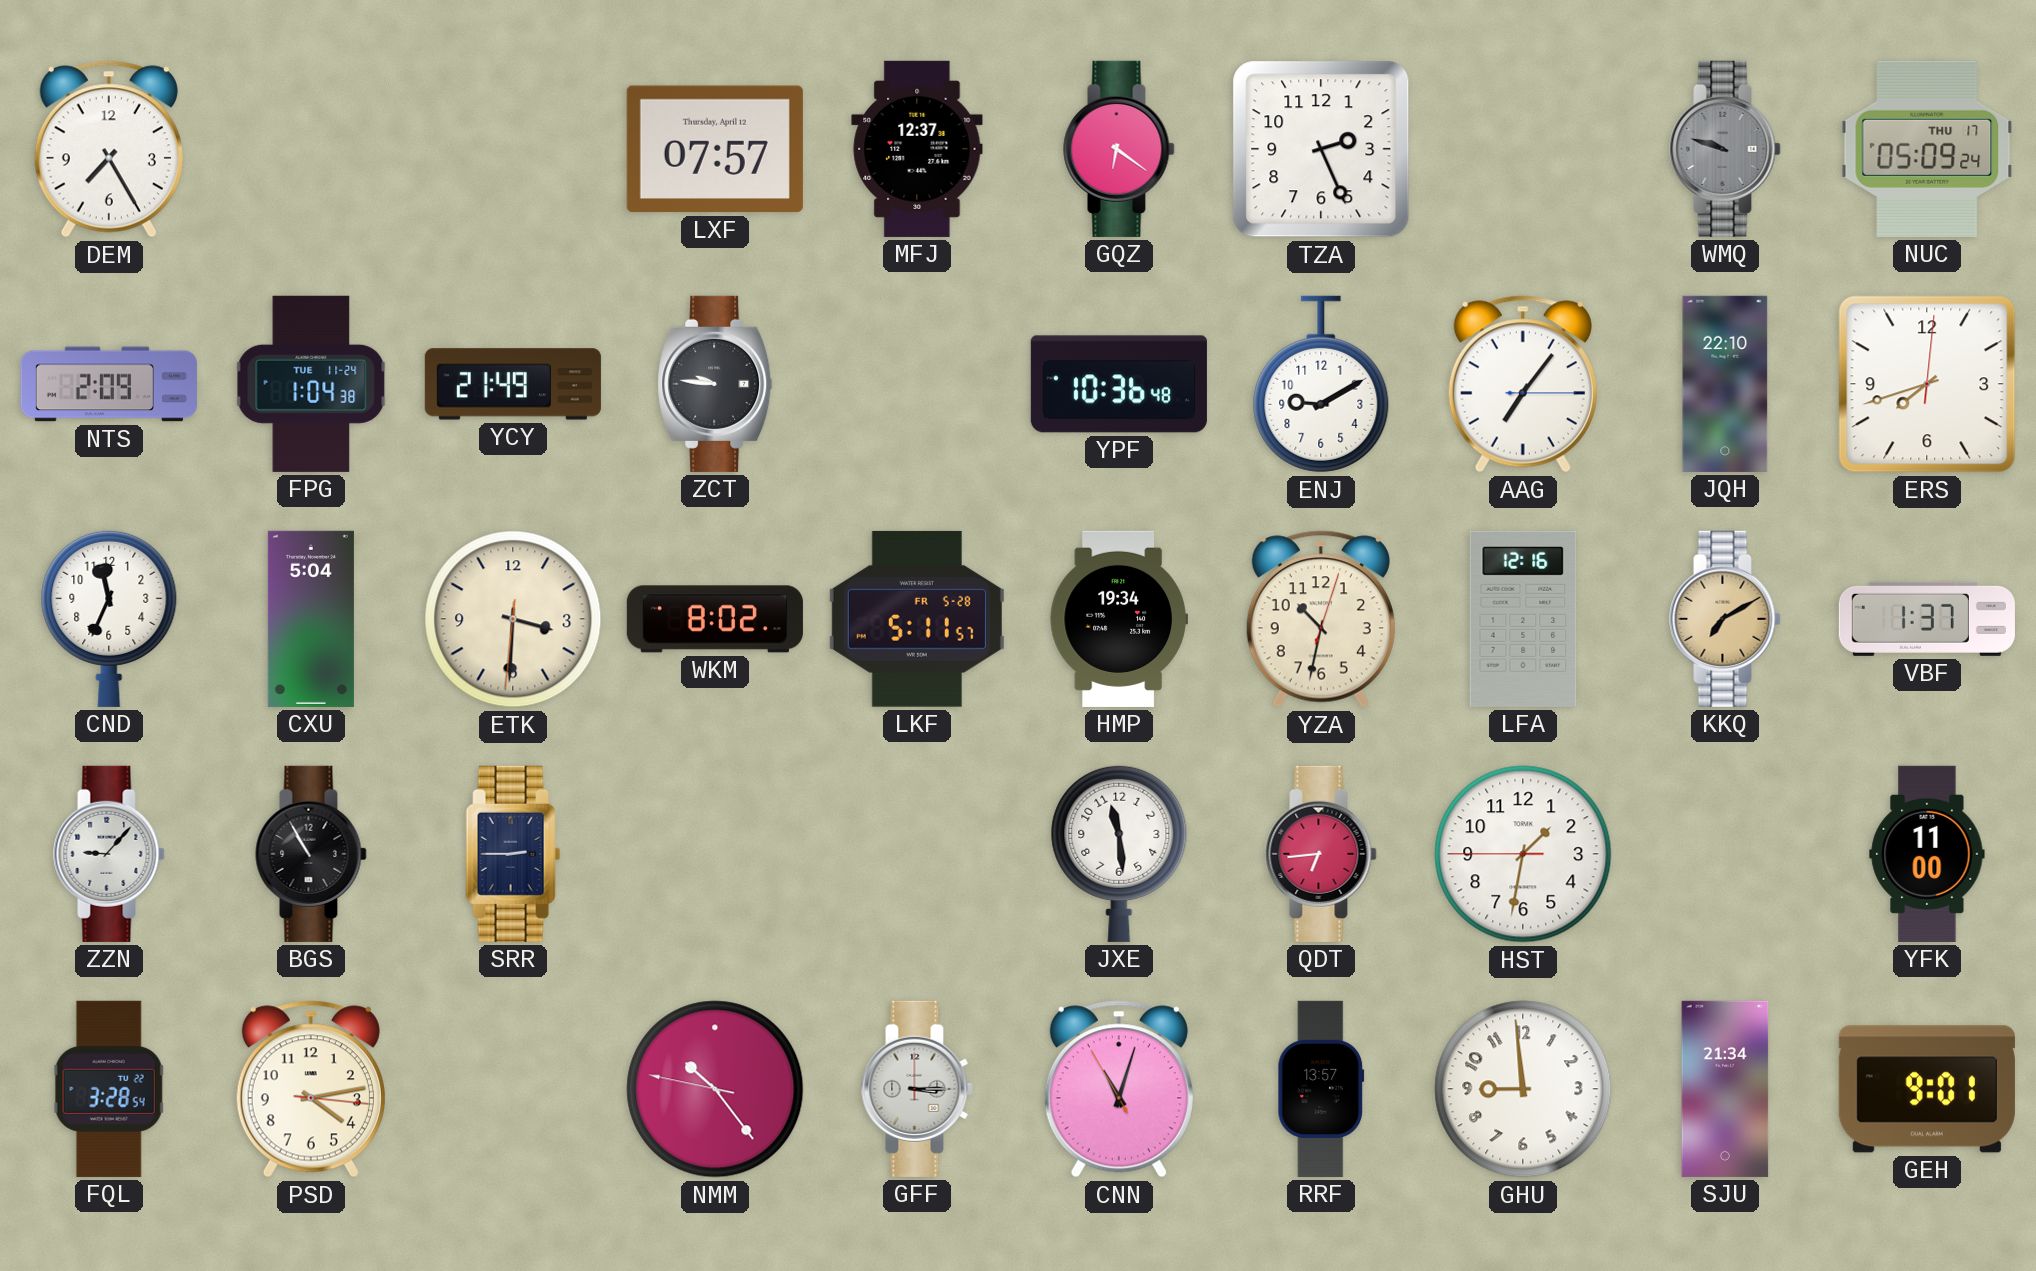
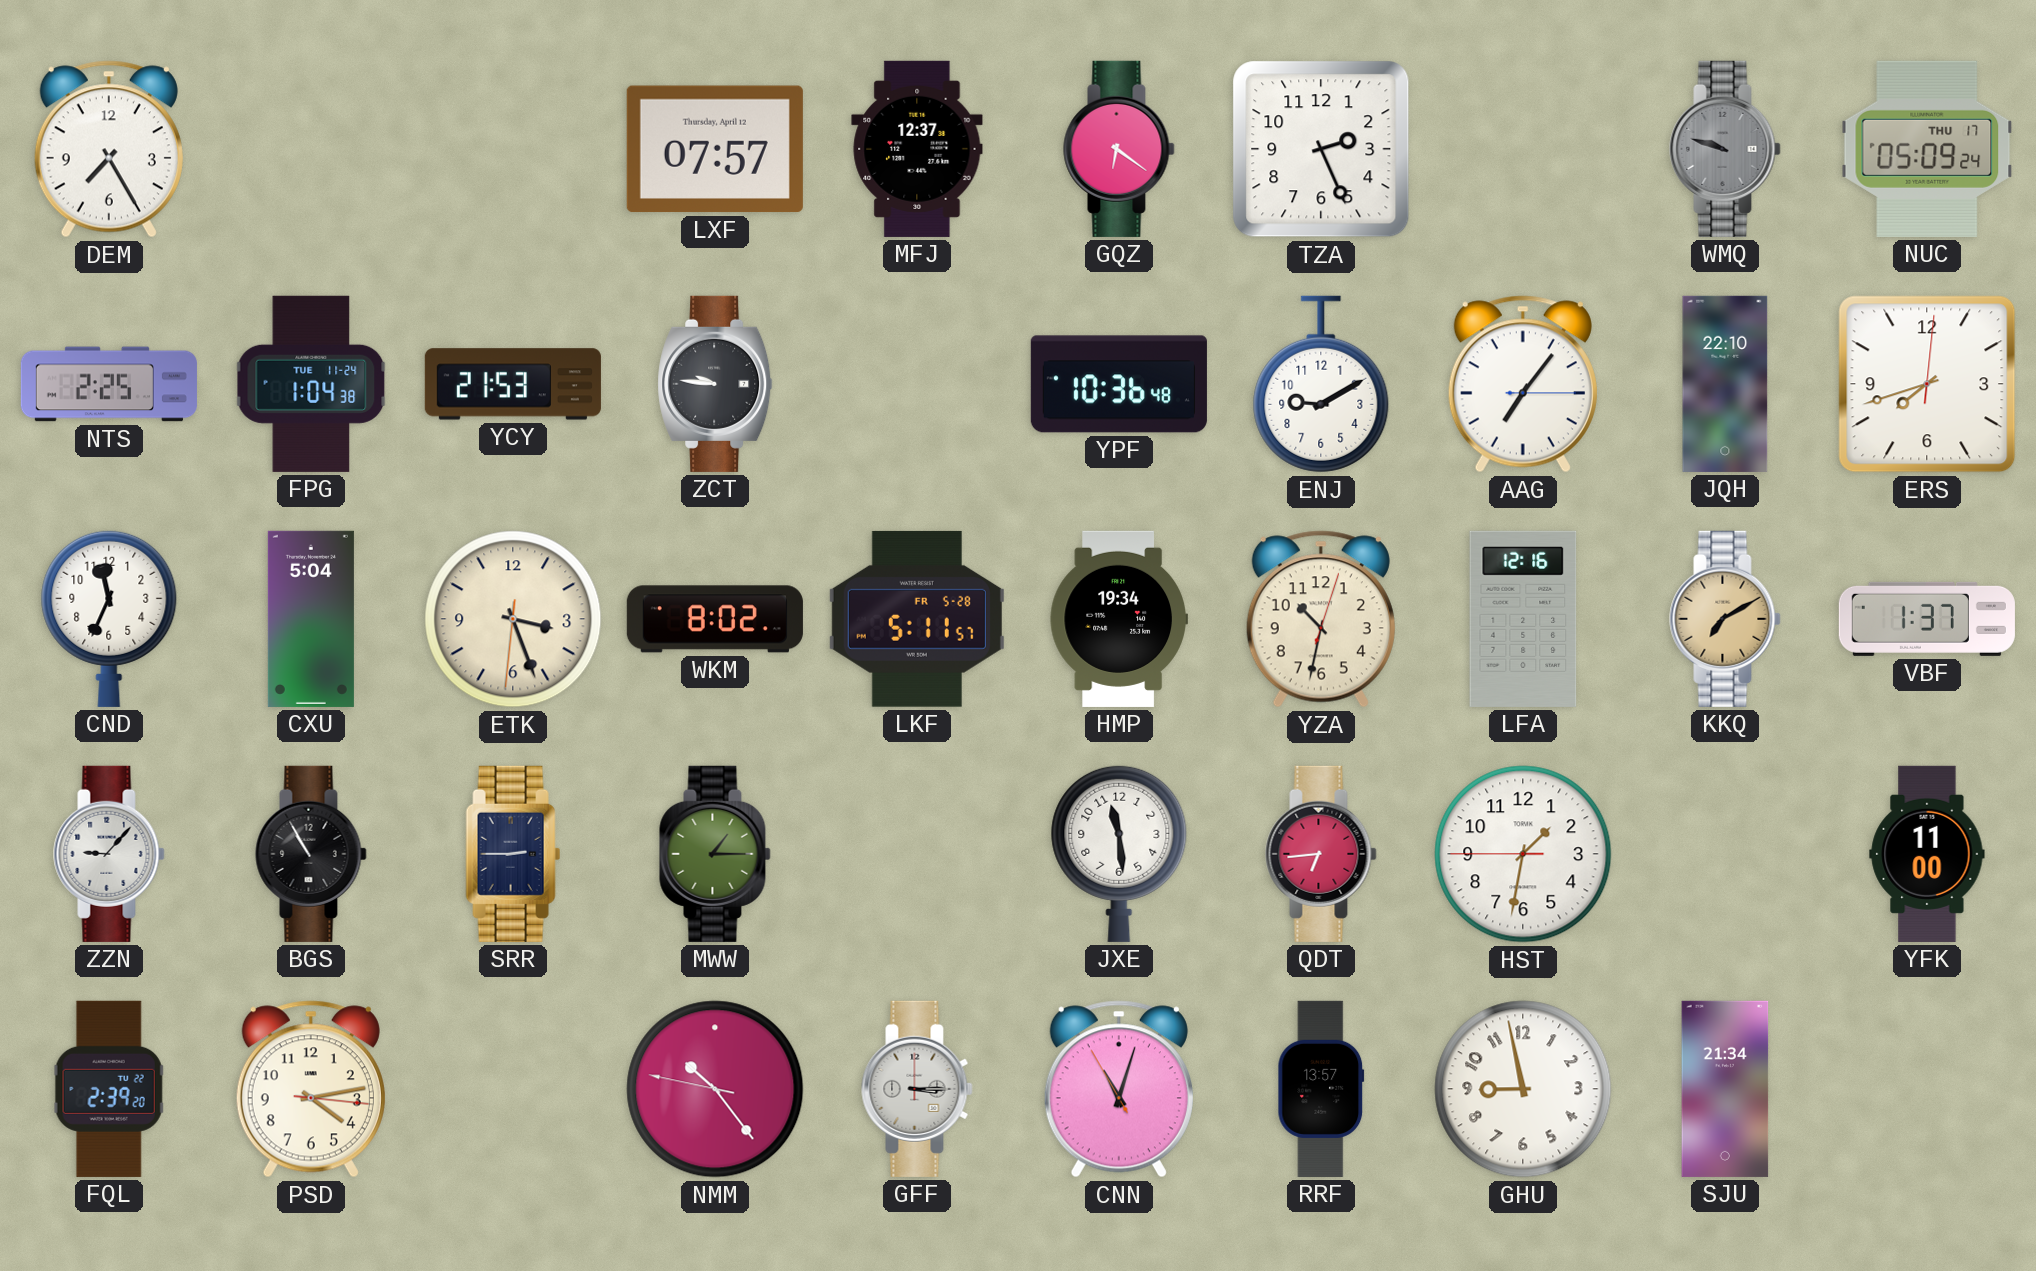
NTS: 2:09 -> 2:25 (109, 384)
YCY: 21:49 -> 21:53 (513, 384)
ETK: 3:30 -> 3:26 (513, 619)
MWW: none -> 1:15 (715, 854)
FQL: 3:28 -> 2:39 (109, 1089)
GHU: 8:59 -> 8:58 (1523, 1089)
GEH: 9:01 -> none (1927, 1089)
